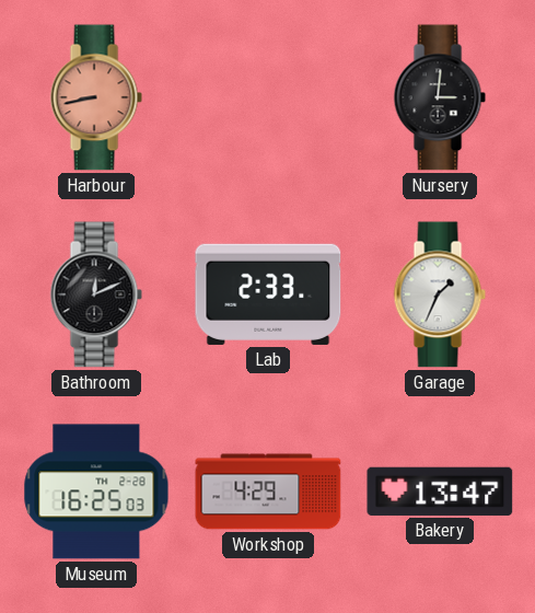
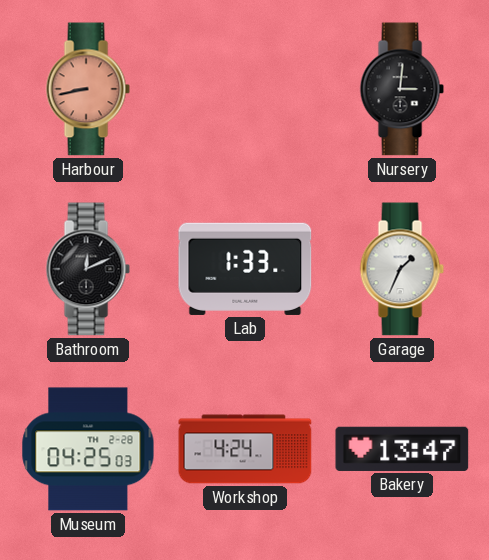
Lab: 2:33 -> 1:33 (245, 269)
Museum: 16:25 -> 04:25 (88, 449)
Workshop: 4:29 -> 4:24 (245, 449)
